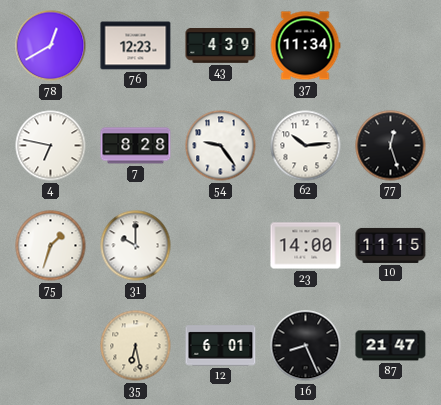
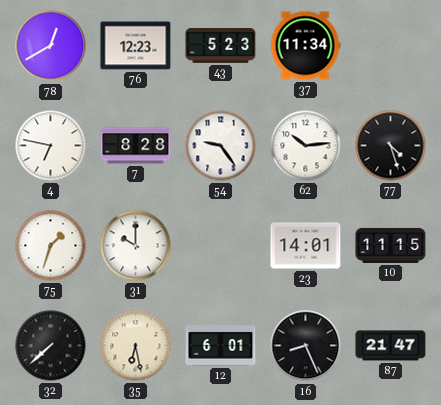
43: 4:39 -> 5:23 (221, 46)
77: 12:27 -> 4:27 (391, 146)
23: 14:00 -> 14:01 (306, 246)
32: none -> 7:38 (51, 346)
